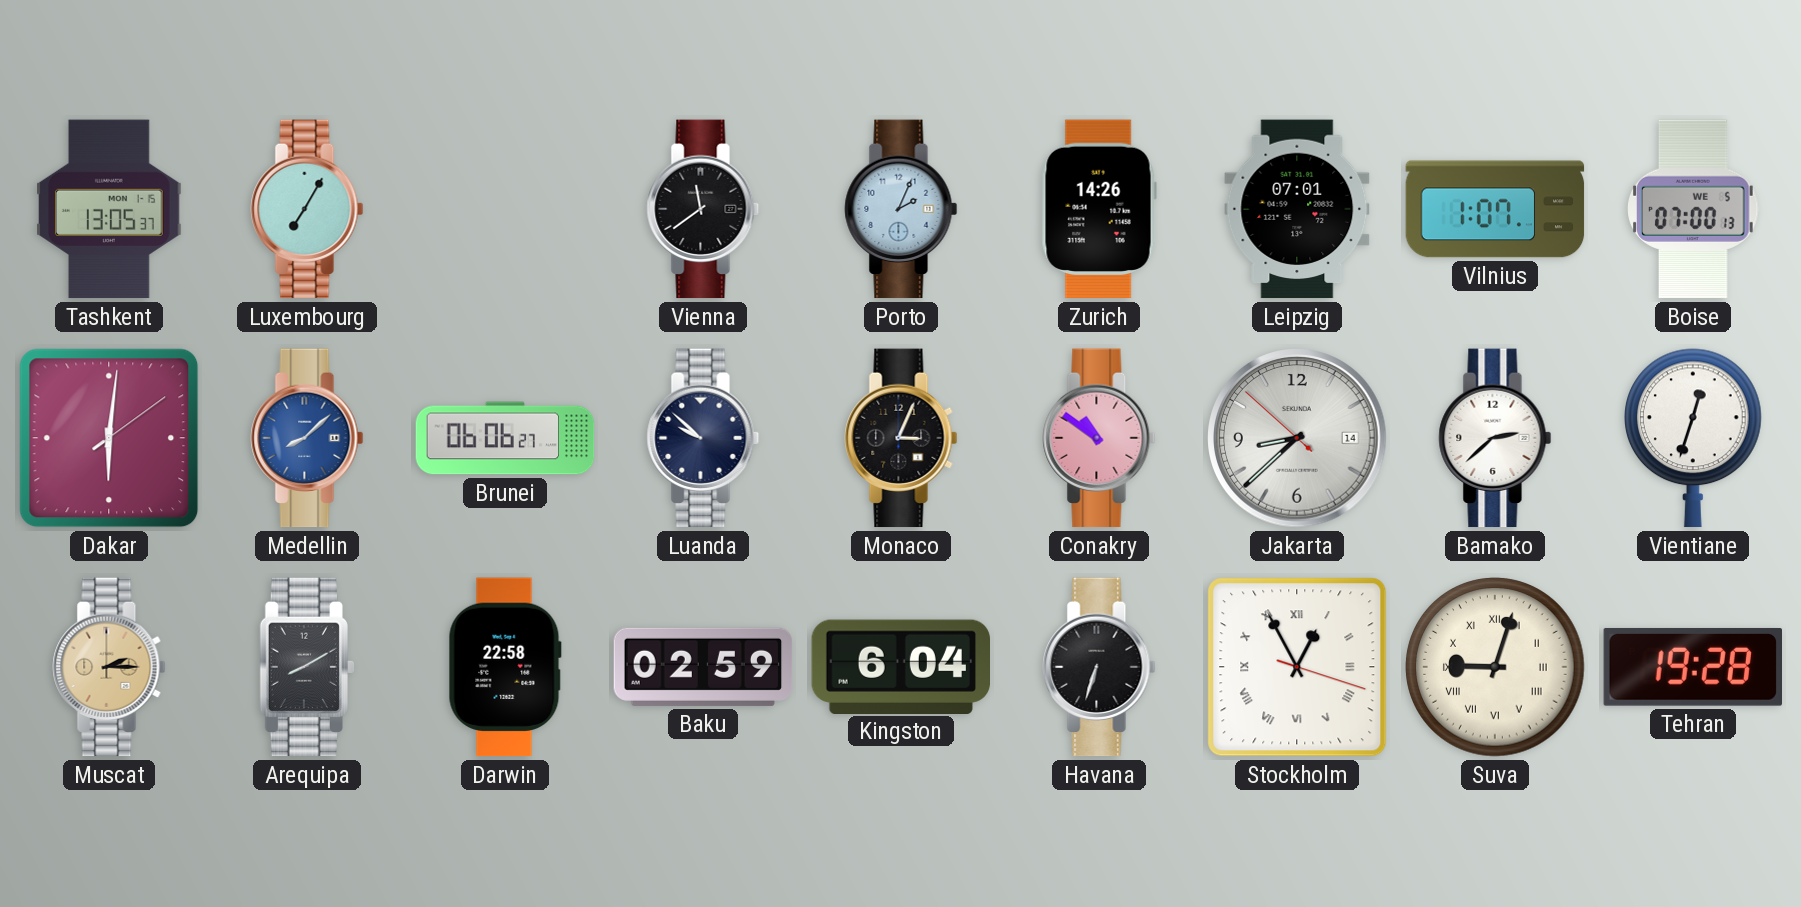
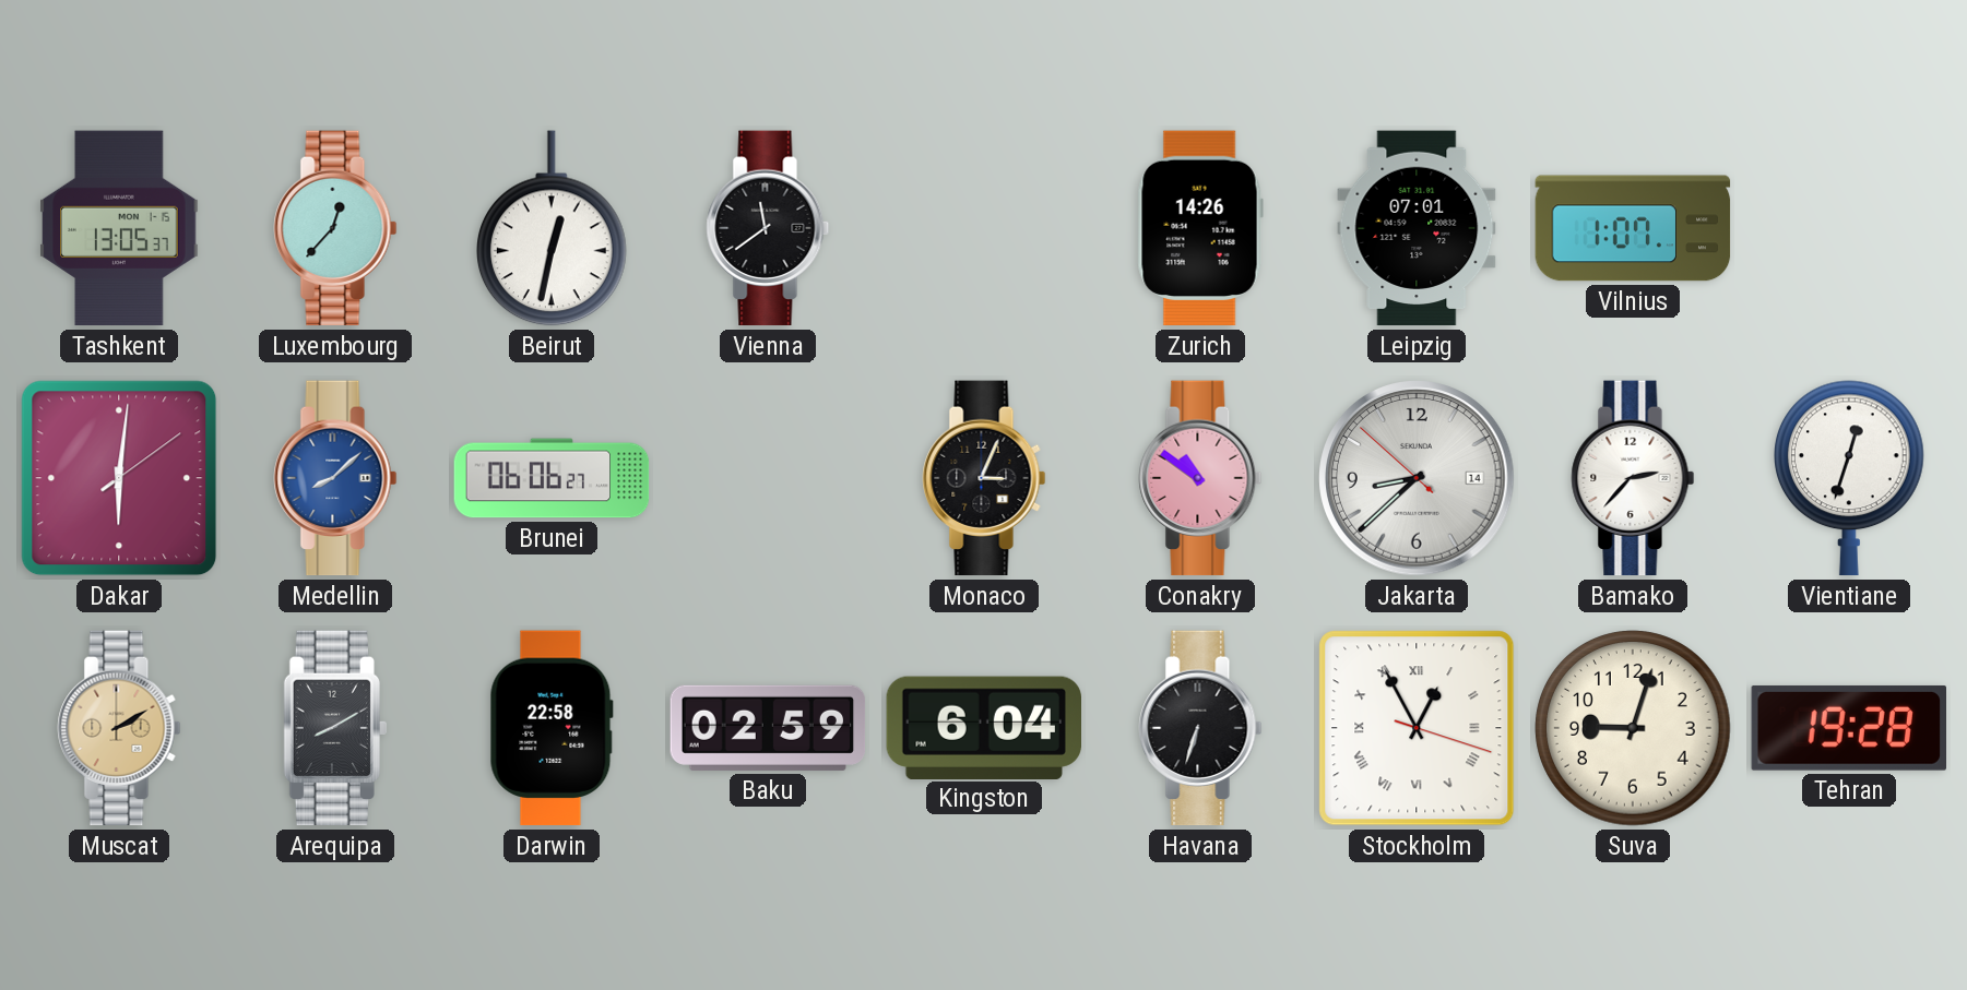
Luxembourg: 7:05 -> 12:37 (335, 228)
Beirut: none -> 12:32 (553, 228)
Porto: 2:04 -> none (901, 209)
Boise: 07:00 -> none (1693, 209)
Luanda: 9:52 -> none (703, 438)
Bamako: 2:38 -> 2:37 (1633, 478)
Muscat: 2:15 -> 2:10 (119, 728)
Suva numerals: Roman -> Arabic (1633, 728)
